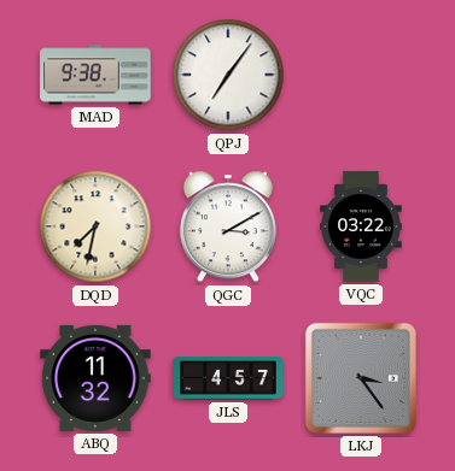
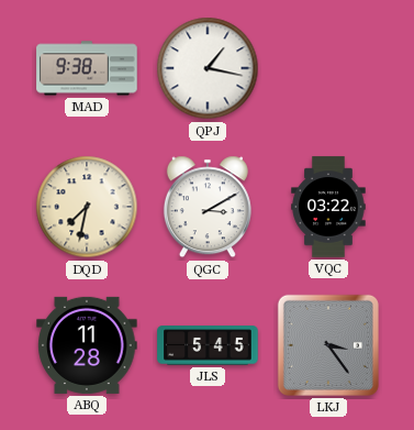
QPJ: 7:06 -> 1:17 (208, 68)
ABQ: 11:32 -> 11:28 (87, 345)
JLS: 4:57 -> 5:45 (208, 345)
